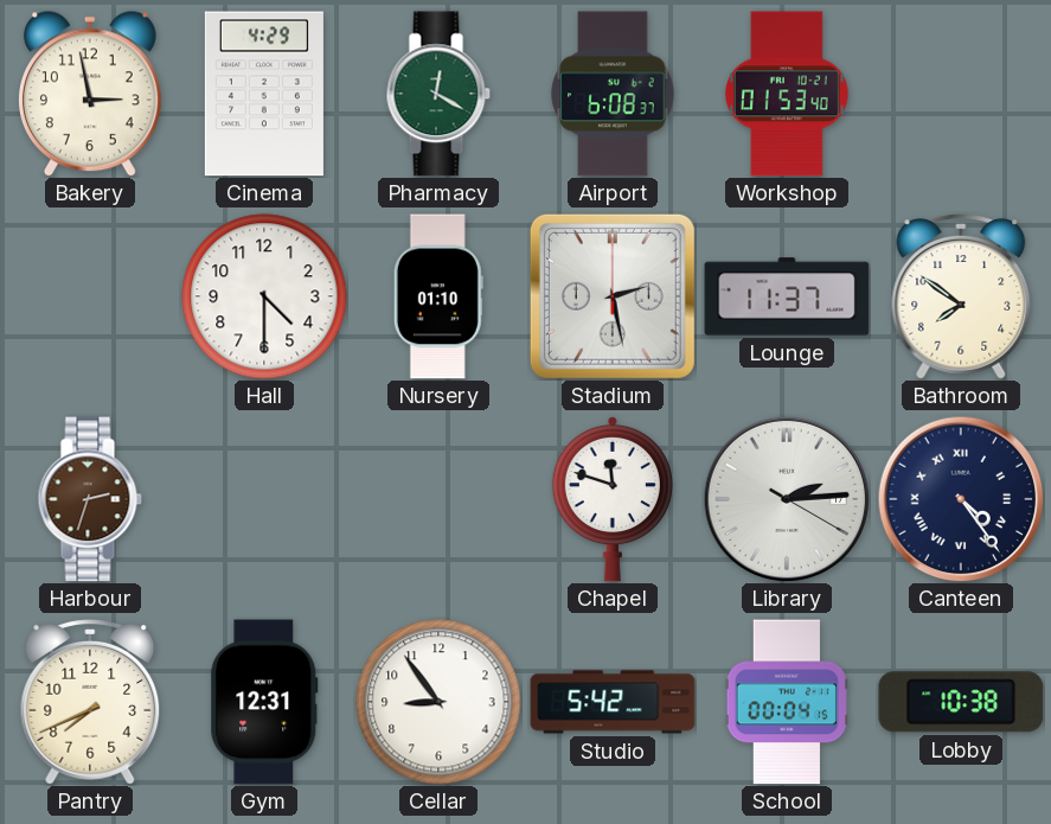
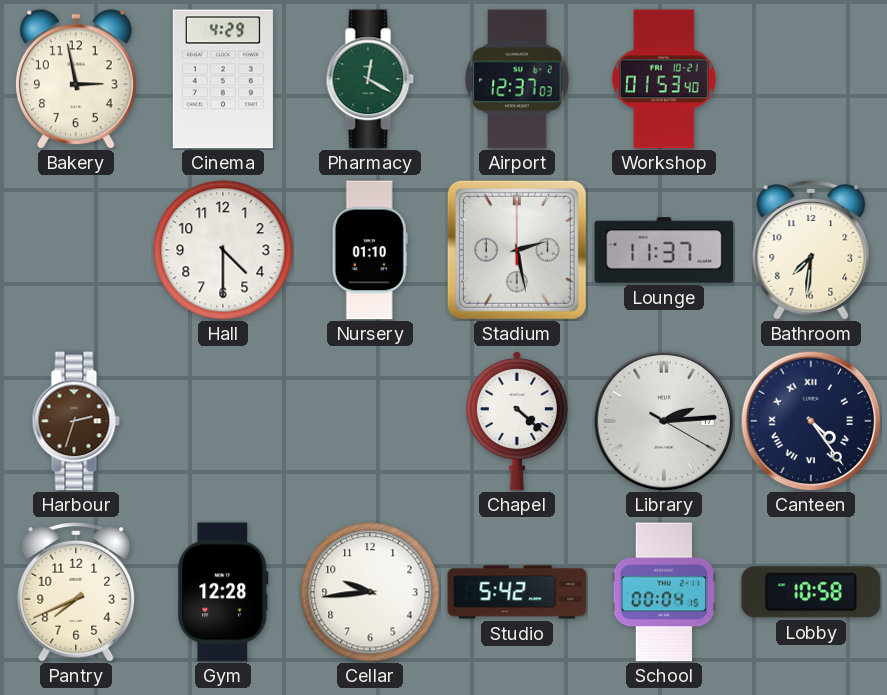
Airport: 6:08 -> 12:37 (517, 79)
Bathroom: 7:51 -> 7:31 (811, 250)
Chapel: 11:48 -> 4:22 (517, 421)
Gym: 12:31 -> 12:28 (223, 592)
Cellar: 8:54 -> 9:44 (370, 592)
Lobby: 10:38 -> 10:58 (811, 592)
